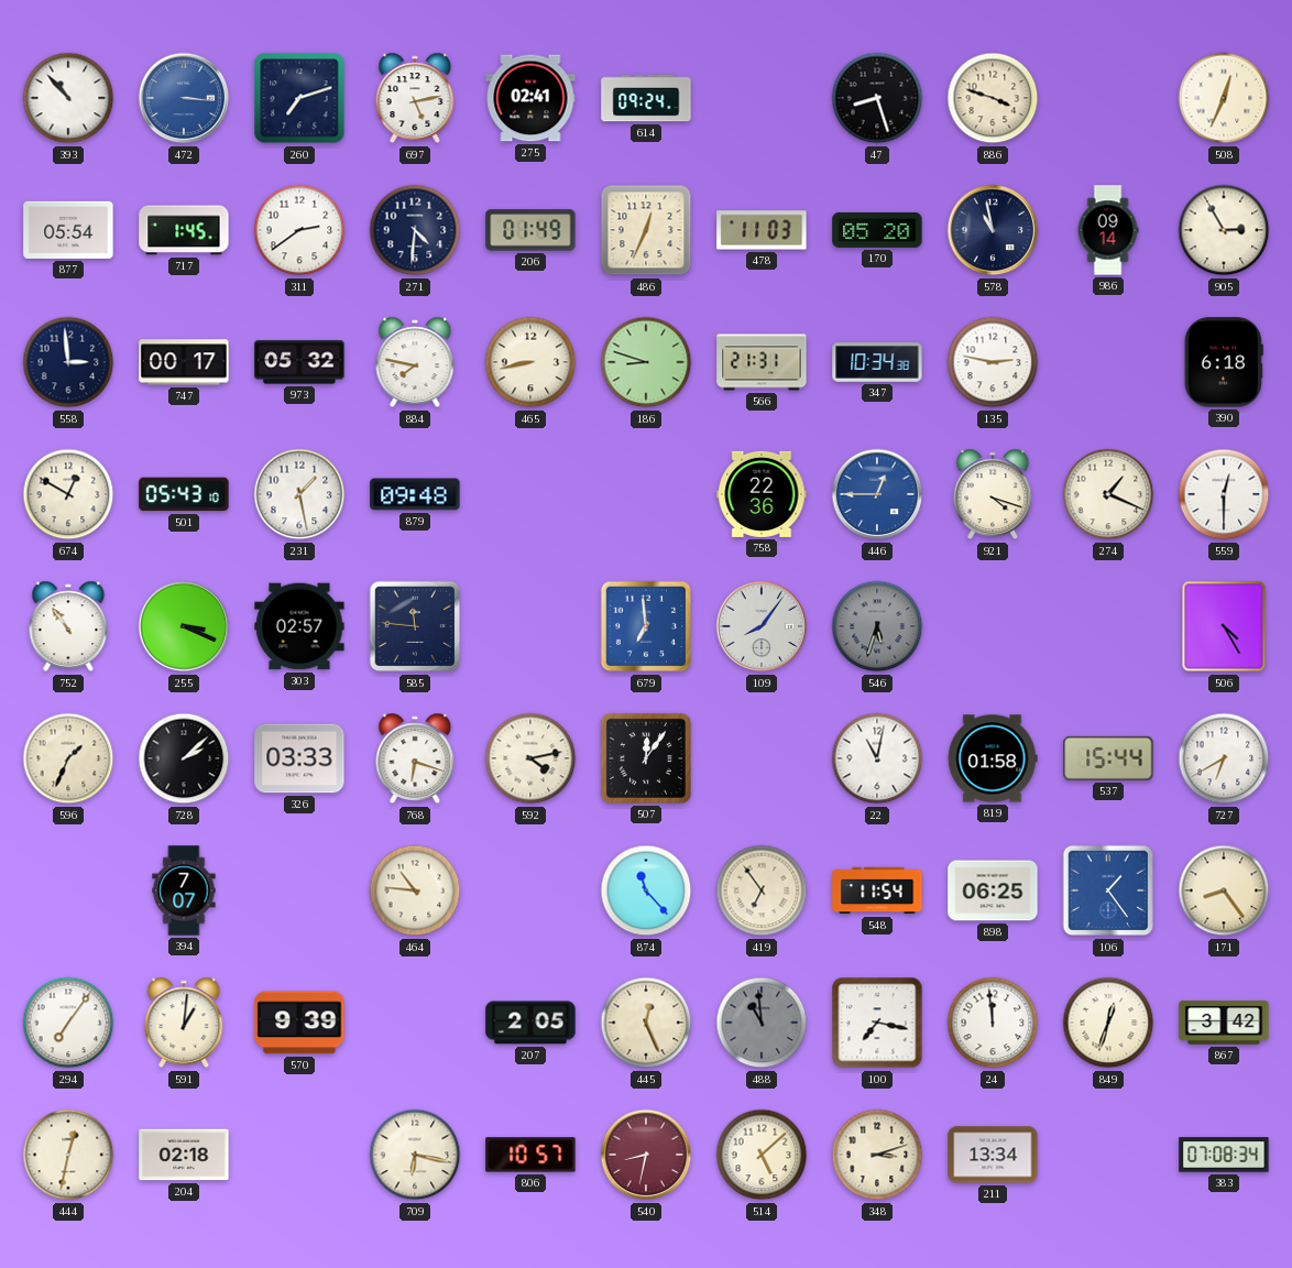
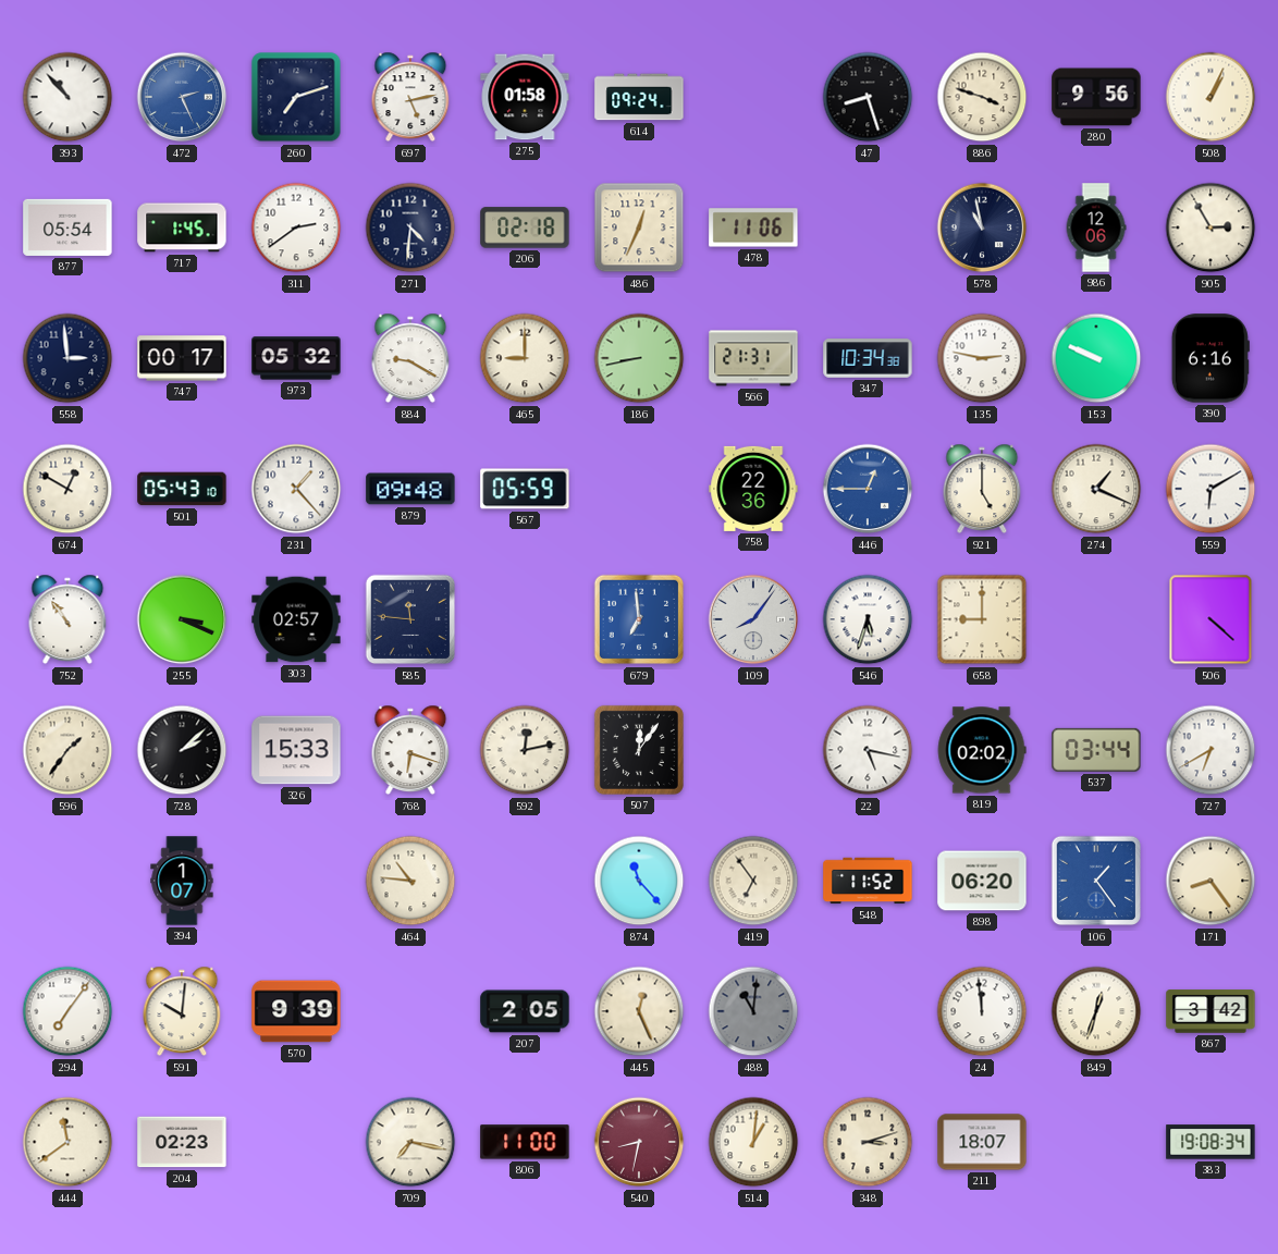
472: 3:16 -> 2:26 (182, 97)
275: 02:41 -> 01:58 (525, 97)
280: none -> 9:56 (1096, 97)
508: 12:34 -> 1:04 (1211, 97)
206: 01:49 -> 02:18 (525, 228)
478: 11:03 -> 11:06 (753, 228)
170: 05:20 -> none (877, 230)
986: 09:14 -> 12:06 (1096, 228)
884: 7:47 -> 9:20 (410, 358)
465: 8:43 -> 9:00 (525, 358)
186: 8:48 -> 8:43 (639, 358)
153: none -> 9:49 (1096, 358)
390: 6:18 -> 6:16 (1211, 358)
231: 1:28 -> 1:23 (296, 489)
567: none -> 05:59 (525, 489)
921: 4:18 -> 5:00 (982, 489)
559: 12:30 -> 6:10 (1211, 489)
546 dial: grey -> white (868, 619)
658: none -> 9:00 (982, 619)
506: 4:25 -> 4:22 (1211, 619)
596: 1:34 -> 1:36 (67, 750)
326: 03:33 -> 15:33 (296, 750)
592: 4:13 -> 12:13 (525, 750)
22: 11:02 -> 5:17 (868, 750)
819: 01:58 -> 02:02 (982, 750)
537: 15:44 -> 03:44 (1096, 750)
394: 7:07 -> 1:07 (182, 881)
548: 11:54 -> 11:52 (868, 881)
898: 06:25 -> 06:20 (982, 881)
591: 1:01 -> 10:01 (182, 1011)
488: 10:59 -> 11:01 (753, 1011)
100: 7:17 -> none (877, 1023)
444: 12:32 -> 11:39 (67, 1142)
204: 02:18 -> 02:23 (182, 1142)
709: 6:17 -> 7:17 (410, 1142)
806: 10:57 -> 11:00 (525, 1142)
514: 5:08 -> 1:01 (753, 1142)
211: 13:34 -> 18:07 (982, 1142)
383: 07:08 -> 19:08 (1211, 1142)
